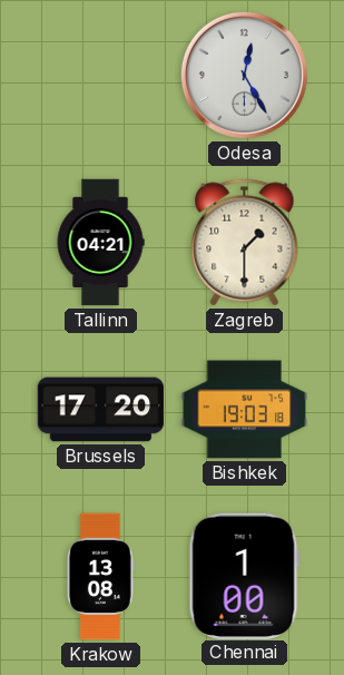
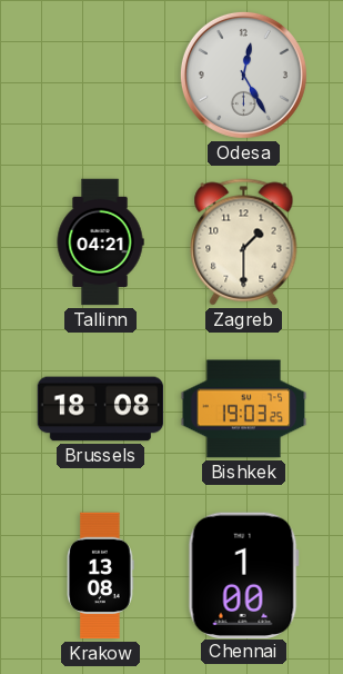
Brussels: 17:20 -> 18:08 (101, 409)
Bishkek: 19:03:18 -> 19:03:25 (244, 409)
